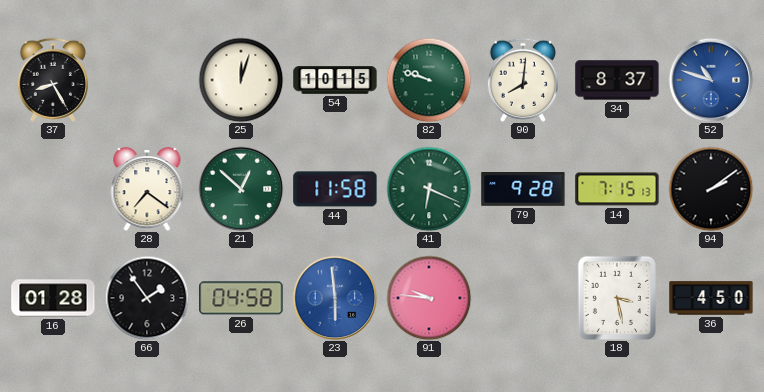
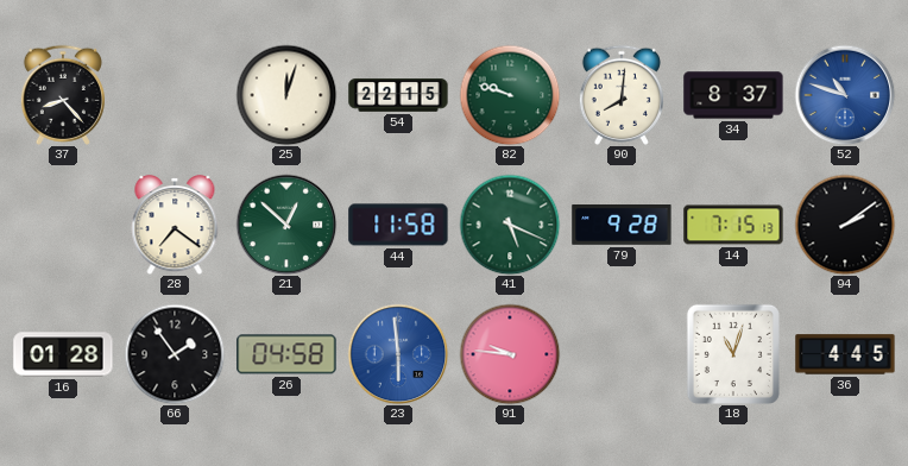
37: 8:25 -> 8:23 (63, 95)
54: 10:15 -> 22:15 (398, 95)
41: 6:19 -> 5:19 (510, 225)
18: 3:28 -> 11:03 (733, 354)
36: 4:50 -> 4:45 (845, 354)
